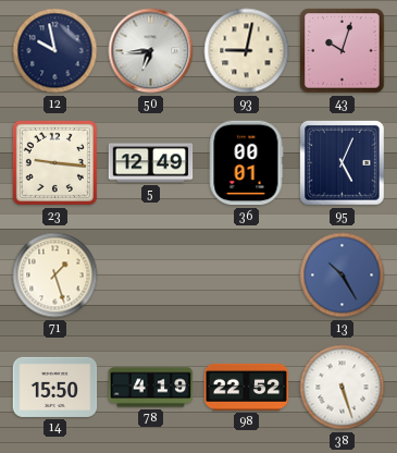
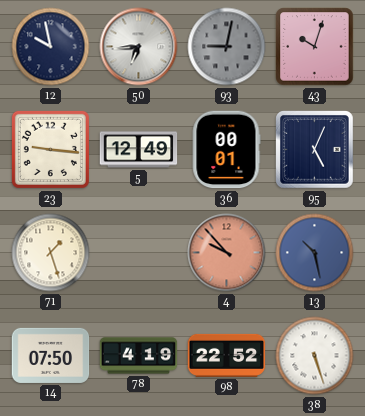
93 dial: cream -> grey (227, 47)
4: none -> 9:53 (227, 253)
13: 10:25 -> 10:28 (315, 253)
14: 15:50 -> 07:50 (51, 355)
